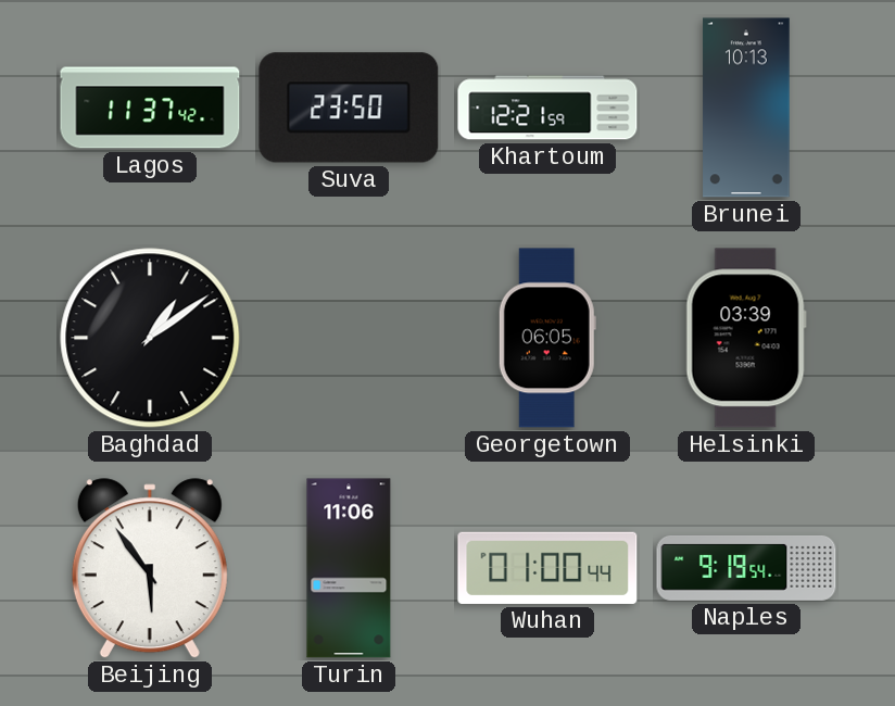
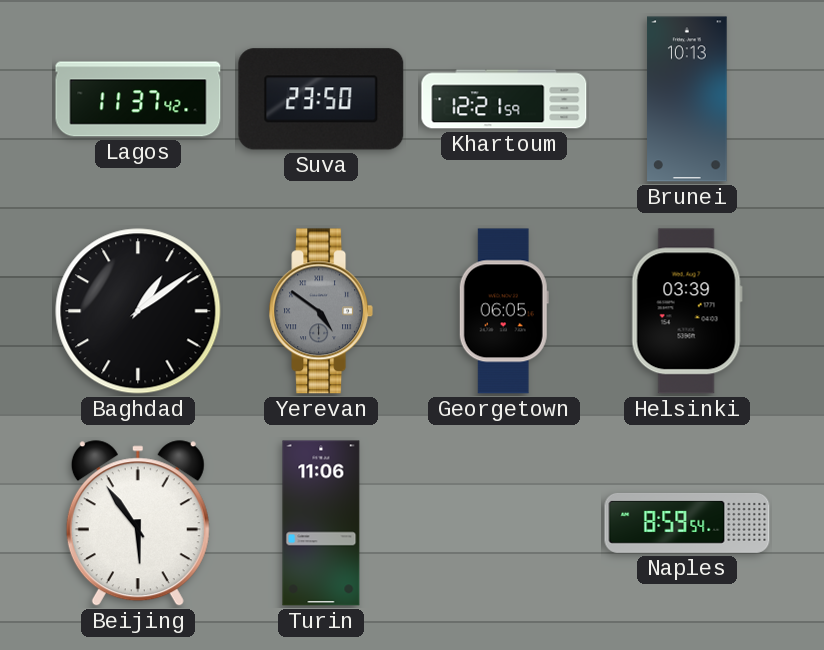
Yerevan: none -> 4:51 (321, 311)
Wuhan: 01:00 -> none (547, 568)
Naples: 9:19 -> 8:59 (687, 523)
